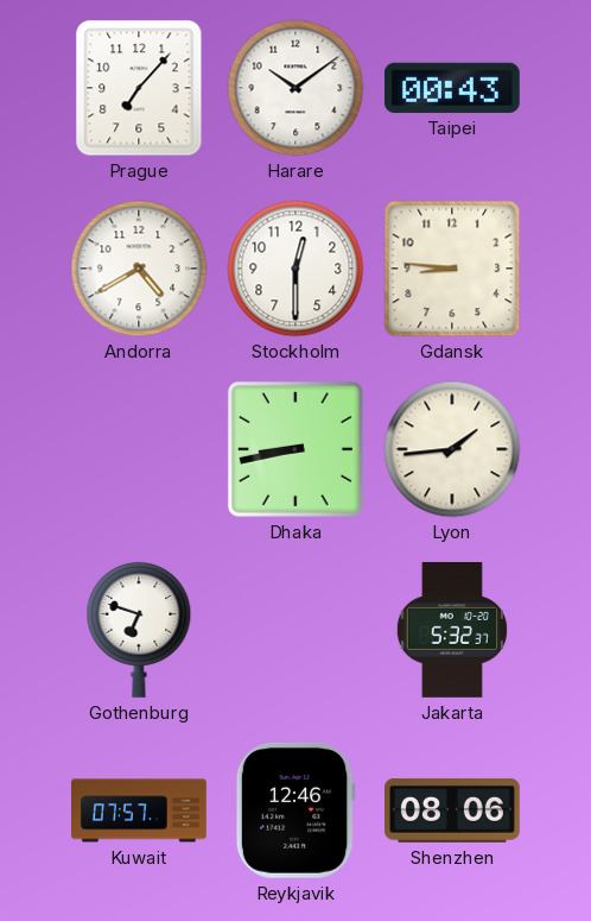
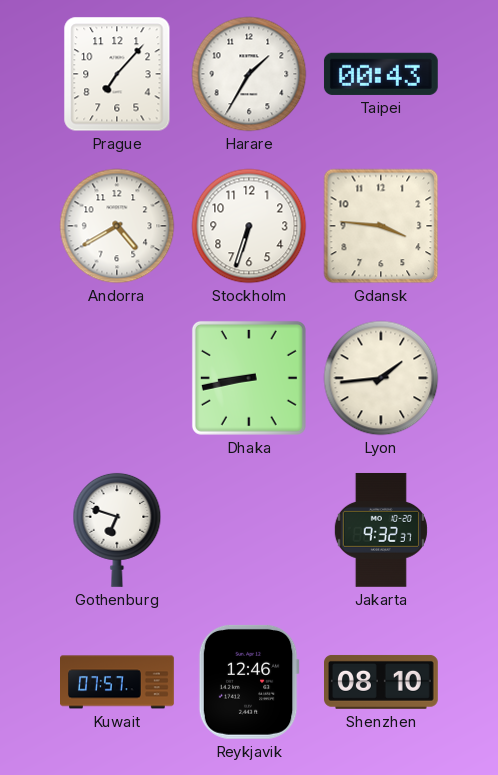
Harare: 10:09 -> 1:35 (249, 74)
Stockholm: 12:30 -> 6:33 (249, 226)
Gdansk: 8:46 -> 3:46 (381, 226)
Jakarta: 5:32 -> 9:32 (381, 530)
Shenzhen: 08:06 -> 08:10 (382, 682)
